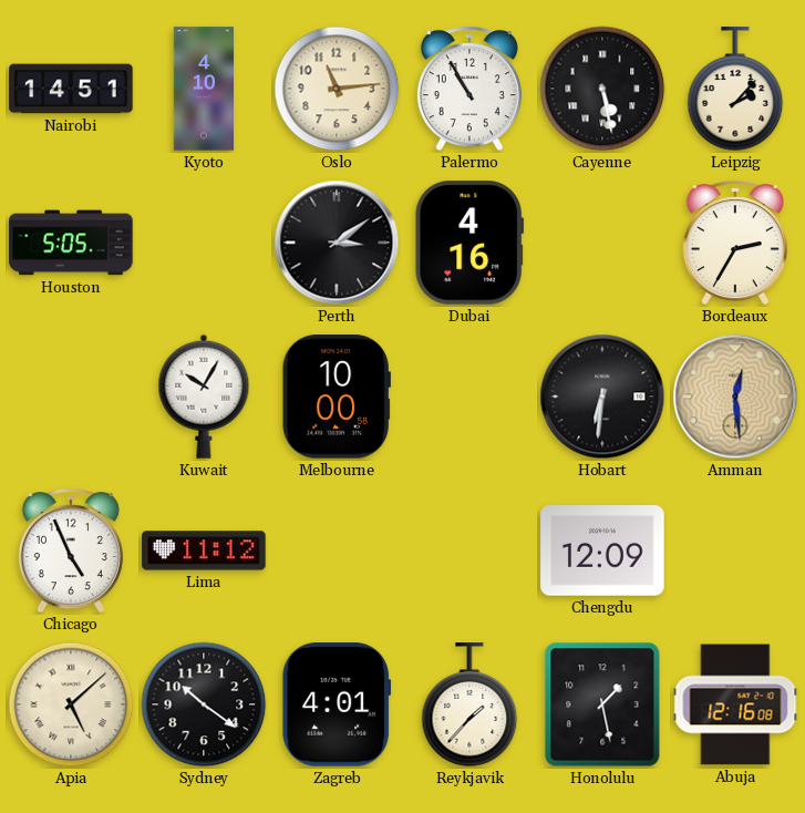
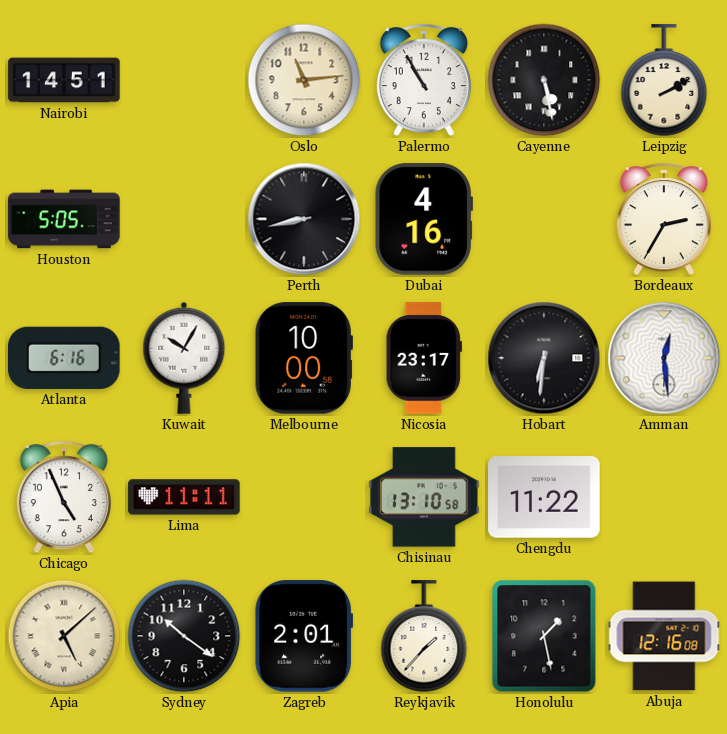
Kyoto: 4:10 -> none (203, 89)
Leipzig: 2:07 -> 2:10 (664, 81)
Perth: 3:09 -> 8:43 (304, 219)
Atlanta: none -> 6:16 (64, 358)
Nicosia: none -> 23:17 (424, 358)
Amman dial: champagne -> white (664, 358)
Lima: 11:12 -> 11:11 (184, 497)
Chisinau: none -> 13:10 (424, 497)
Chengdu: 12:09 -> 11:22 (544, 497)
Zagreb: 4:01 -> 2:01 (304, 636)
